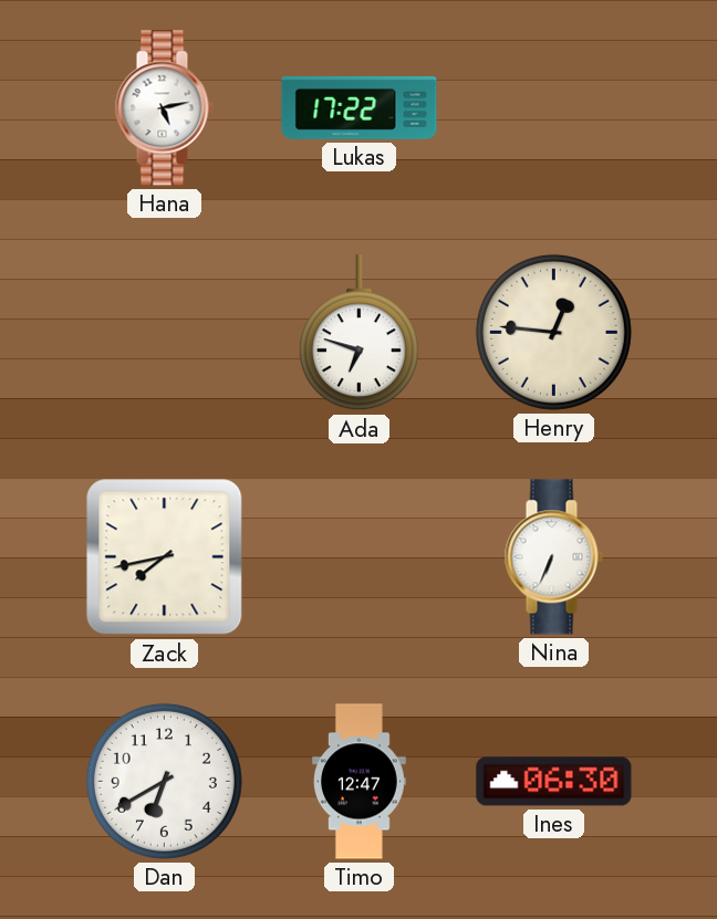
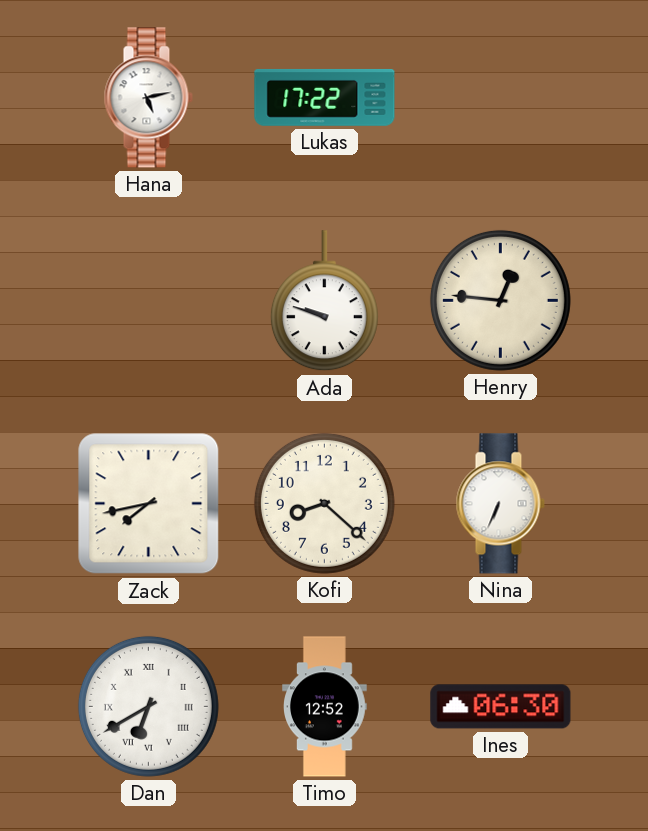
Ada: 6:48 -> 9:48 (324, 301)
Kofi: none -> 8:22 (324, 503)
Dan numerals: Arabic -> Roman (148, 706)
Timo: 12:47 -> 12:52 (325, 707)
